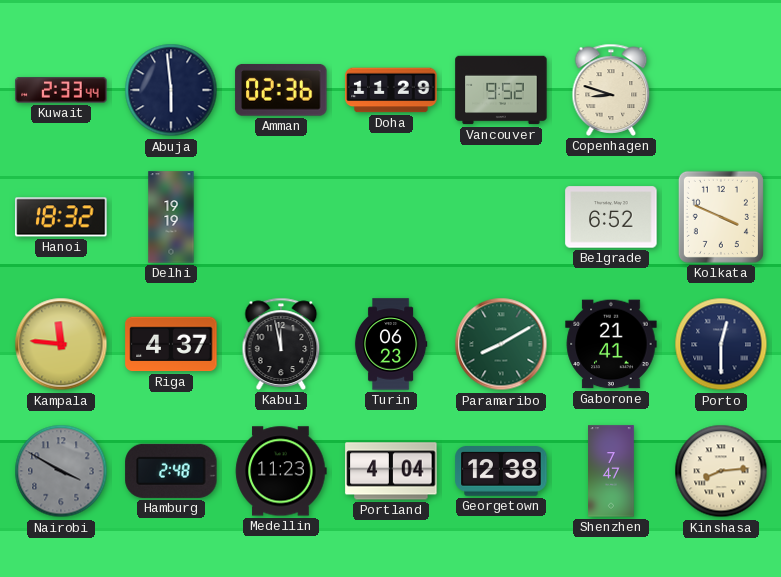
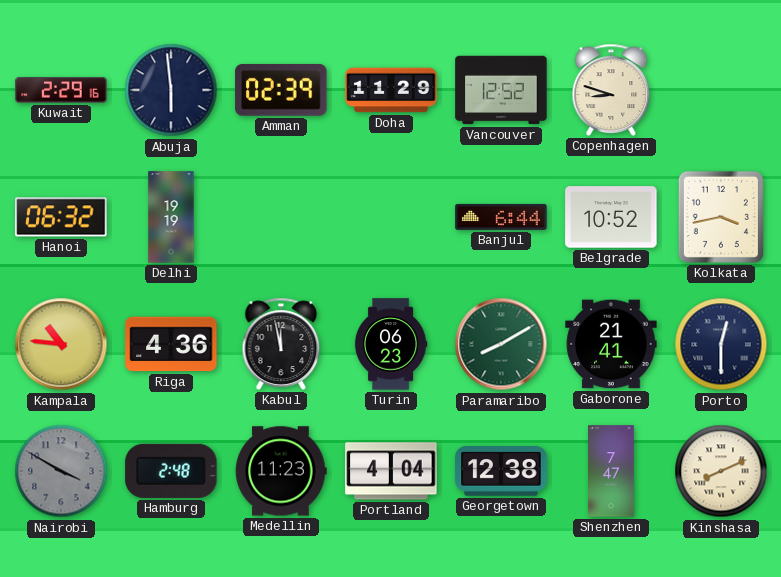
Kuwait: 2:33 -> 2:29 (61, 90)
Amman: 02:36 -> 02:39 (281, 90)
Vancouver: 9:52 -> 12:52 (501, 90)
Hanoi: 18:32 -> 06:32 (61, 217)
Banjul: none -> 6:44 (501, 217)
Belgrade: 6:52 -> 10:52 (611, 217)
Kolkata: 3:49 -> 3:43 (721, 217)
Kampala: 11:46 -> 10:46 (61, 344)
Riga: 4:37 -> 4:36 (171, 344)
Kinshasa: 8:14 -> 8:11 (721, 471)
